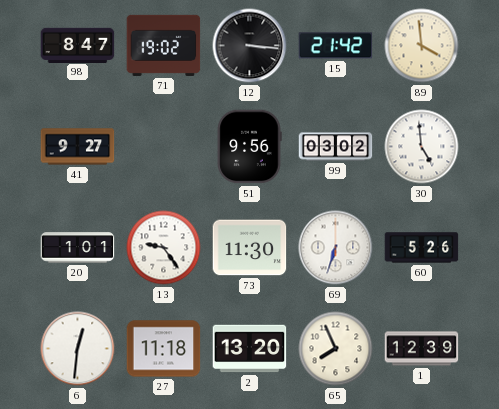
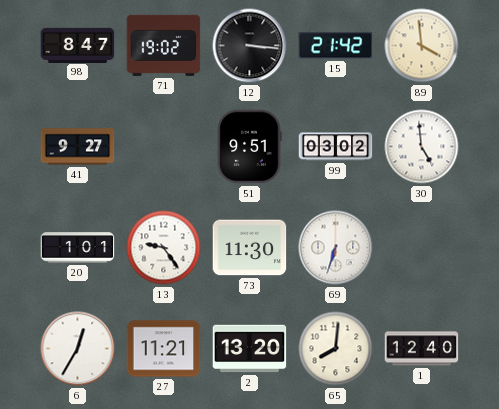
51: 9:56 -> 9:51 (249, 147)
60: 5:26 -> none (422, 248)
6: 12:31 -> 12:35 (78, 349)
27: 11:18 -> 11:21 (164, 349)
65: 7:56 -> 8:01 (336, 349)
1: 12:39 -> 12:40 (422, 349)
